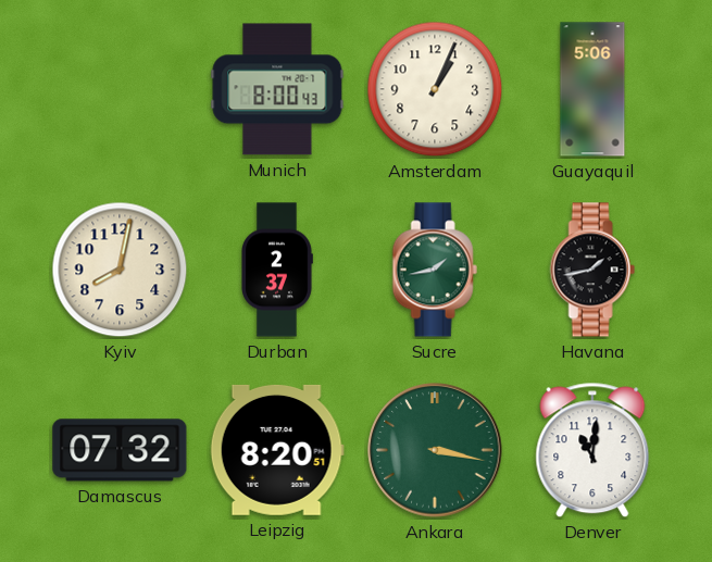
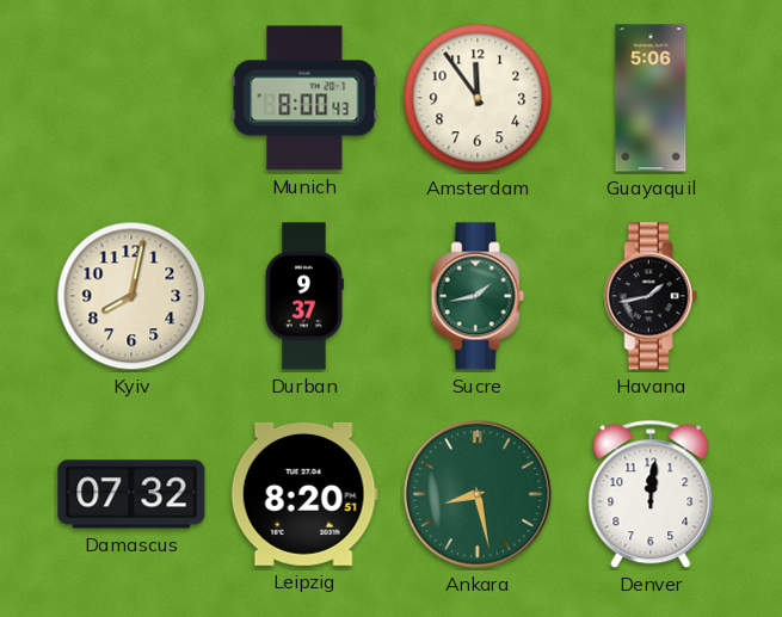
Amsterdam: 1:04 -> 11:54 (478, 98)
Durban: 2:37 -> 9:37 (304, 296)
Ankara: 3:17 -> 8:28 (478, 494)
Denver: 11:01 -> 12:01 (651, 494)
